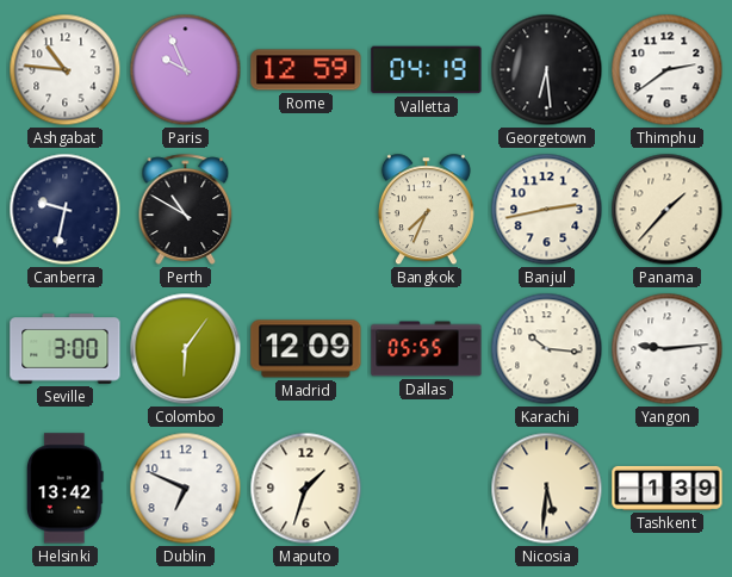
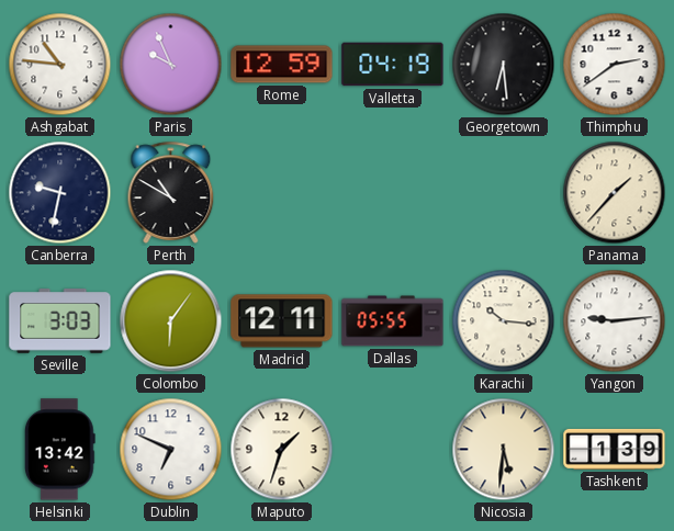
Bangkok: 7:34 -> none (426, 210)
Banjul: 2:43 -> none (547, 210)
Seville: 3:00 -> 3:03 (60, 321)
Madrid: 12:09 -> 12:11 (282, 321)
